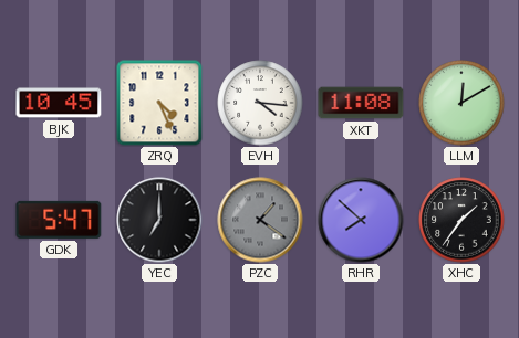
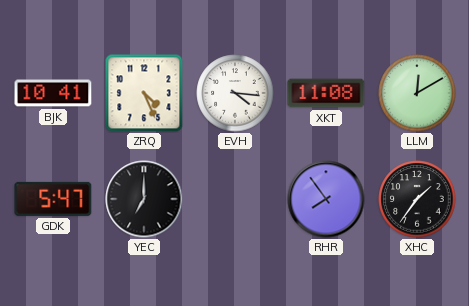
BJK: 10:45 -> 10:41 (53, 93)
PZC: 1:21 -> none (260, 220)
RHR: 7:52 -> 7:54 (326, 199)
